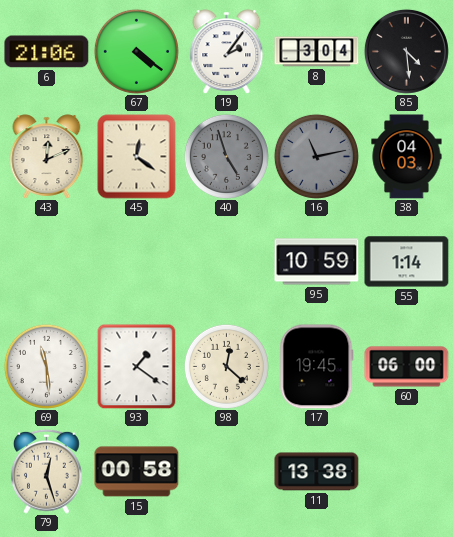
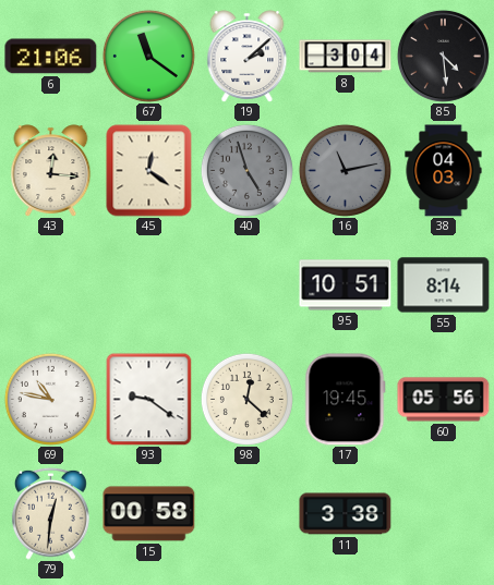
67: 4:21 -> 11:21 (148, 56)
19: 2:06 -> 2:08 (248, 57)
43: 12:11 -> 12:16 (51, 171)
95: 10:59 -> 10:51 (346, 285)
55: 1:14 -> 8:14 (444, 285)
69: 11:29 -> 10:47 (50, 399)
93: 1:21 -> 9:21 (149, 399)
60: 06:00 -> 05:56 (444, 400)
79: 12:27 -> 12:31 (50, 513)
11: 13:38 -> 3:38 (346, 514)
